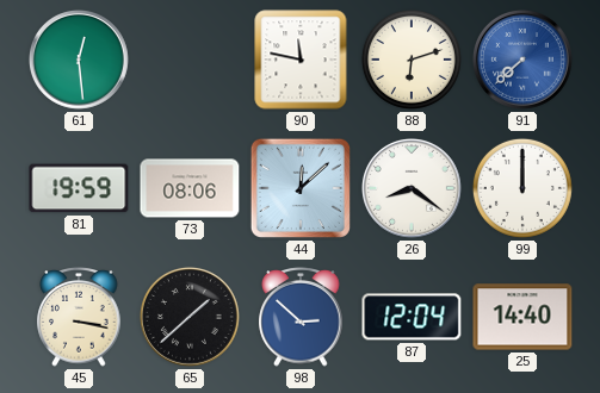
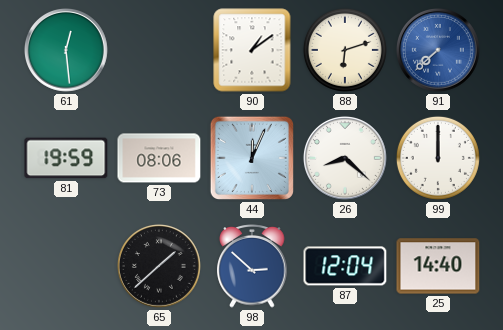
90: 11:47 -> 1:09 (252, 50)
44: 12:08 -> 12:04 (252, 158)
26: 8:21 -> 8:22 (345, 158)
45: 3:17 -> none (79, 317)
